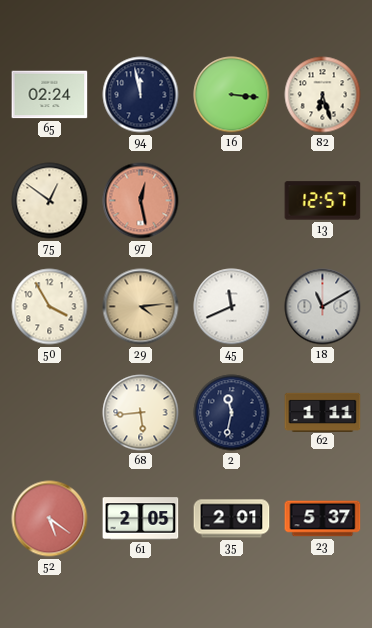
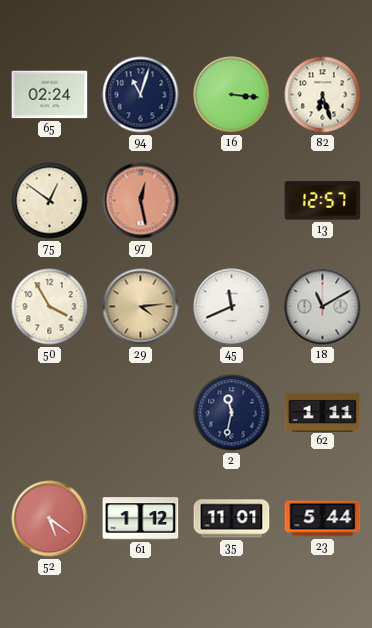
94: 11:58 -> 11:03 (141, 95)
68: 5:44 -> none (141, 413)
61: 2:05 -> 1:12 (141, 519)
35: 2:01 -> 11:01 (232, 519)
23: 5:37 -> 5:44 (323, 519)
